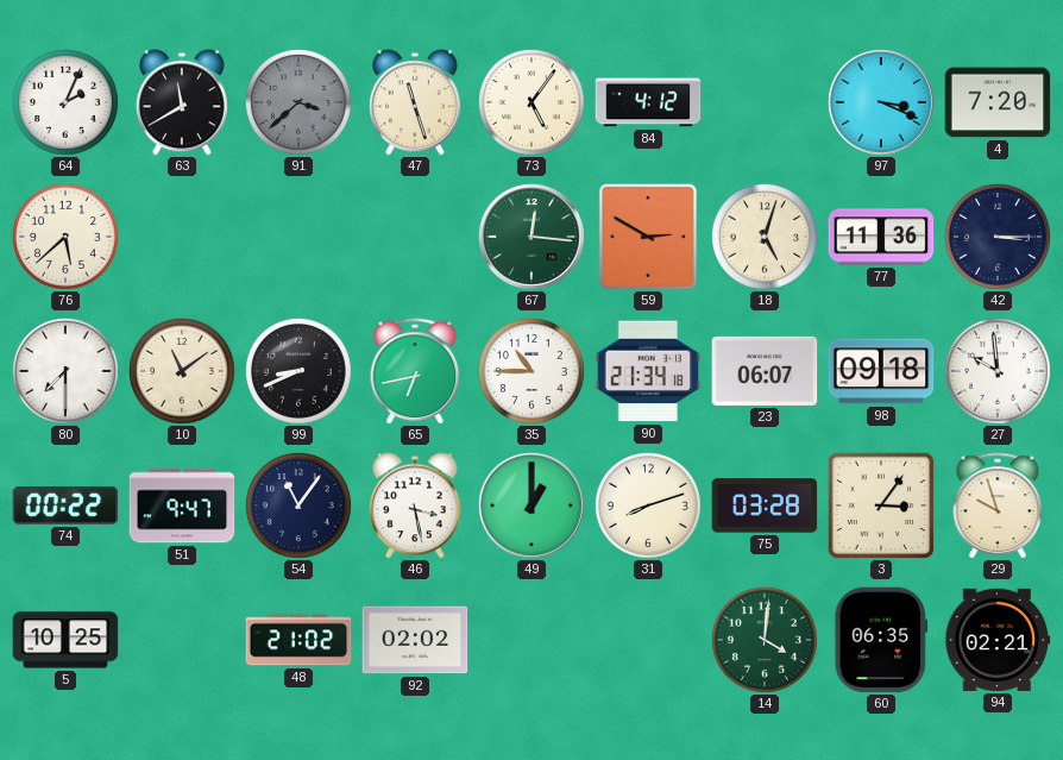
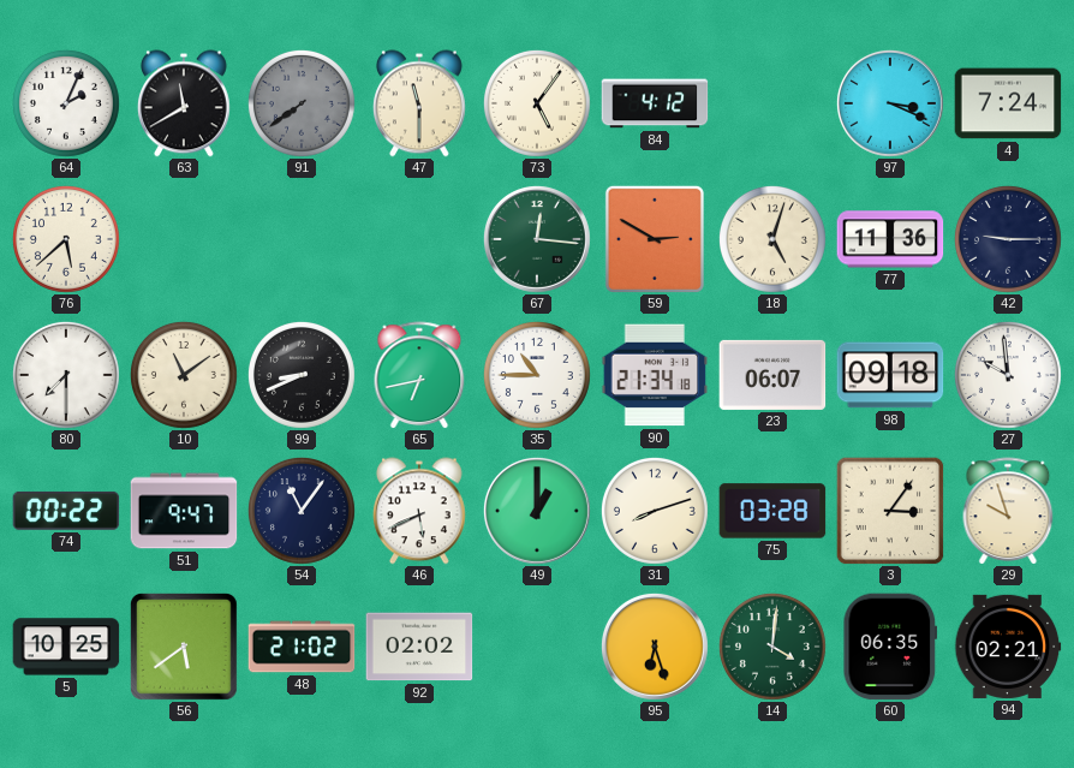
91: 3:38 -> 7:39 (302, 103)
47: 11:27 -> 11:30 (419, 103)
4: 7:20 -> 7:24 (1008, 103)
42: 3:15 -> 9:15 (1008, 239)
46: 3:28 -> 5:41 (419, 511)
56: none -> 5:39 (185, 648)
95: none -> 6:27 (655, 647)
